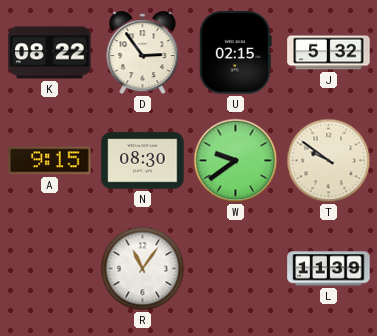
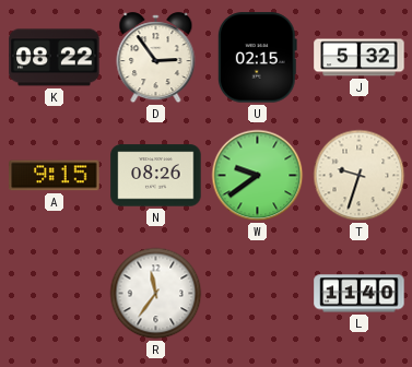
N: 08:30 -> 08:26 (156, 176)
T: 9:51 -> 9:33 (360, 176)
R: 11:06 -> 11:36 (156, 294)
L: 11:39 -> 11:40 (360, 294)
